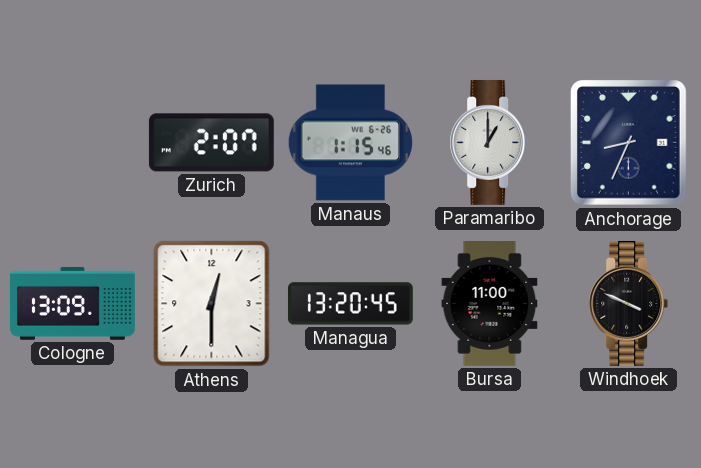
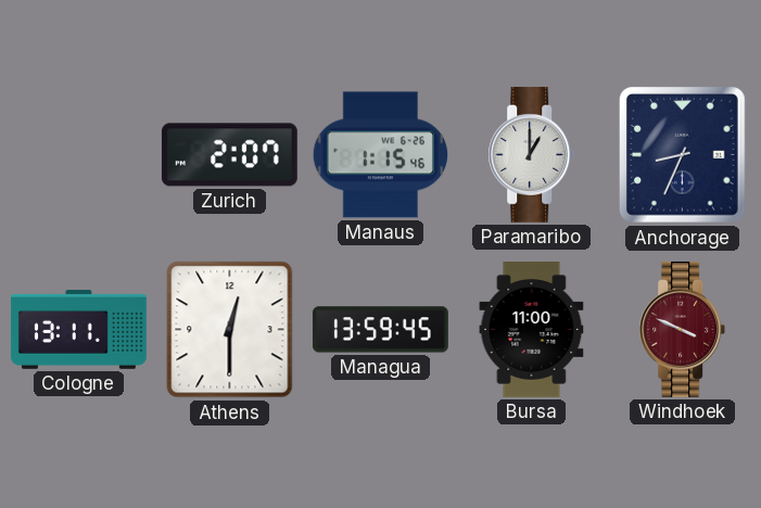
Cologne: 13:09 -> 13:11 (79, 330)
Managua: 13:20 -> 13:59 (380, 330)
Windhoek dial: black -> burgundy (683, 329)
